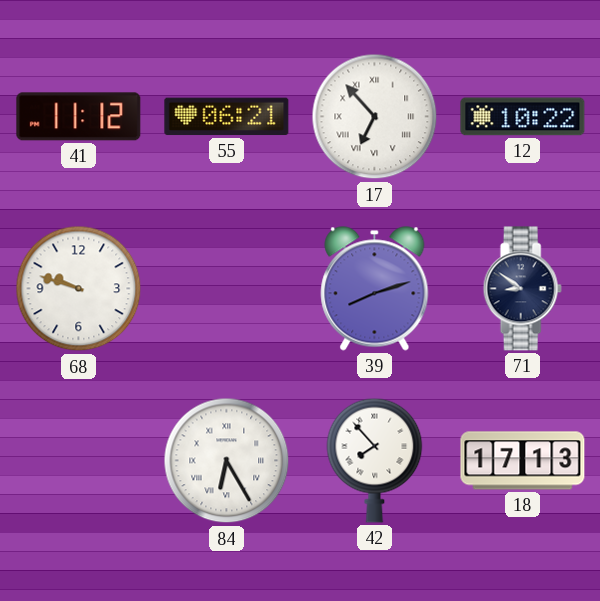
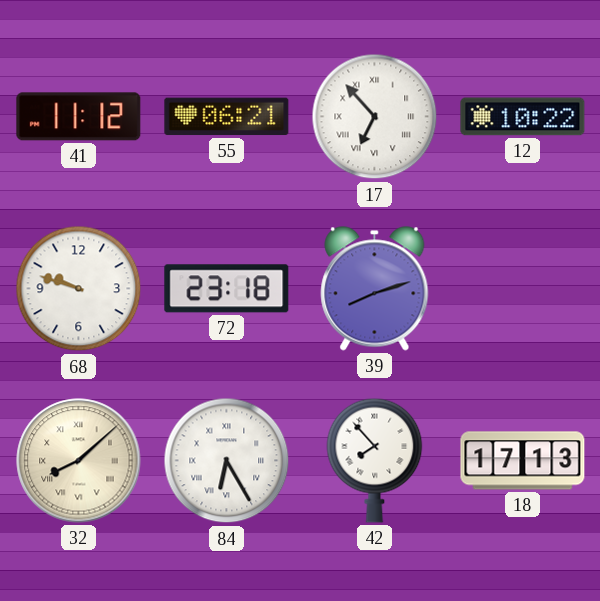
72: none -> 23:18 (227, 289)
71: 8:51 -> none (522, 289)
32: none -> 8:08 (79, 461)
